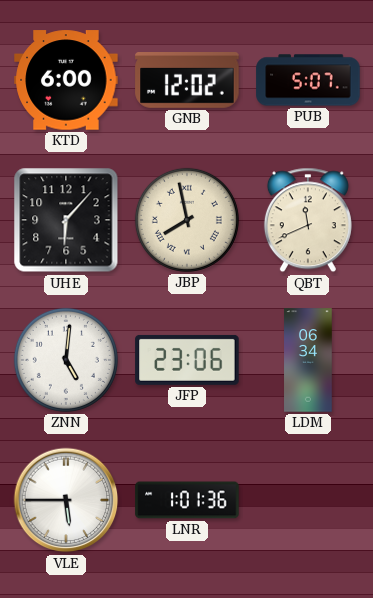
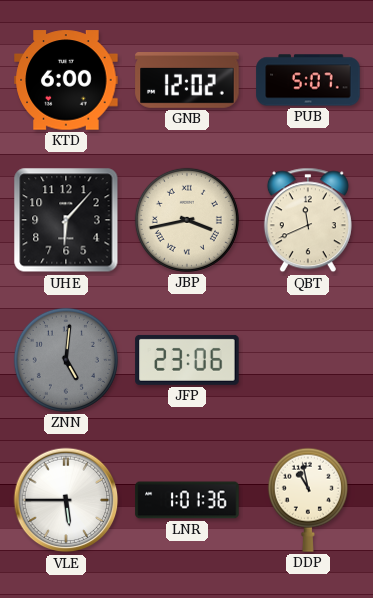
JBP: 7:58 -> 3:43 (187, 220)
ZNN dial: white -> grey (66, 360)
LDM: 06:34 -> none (308, 360)
DDP: none -> 10:58 (308, 500)
